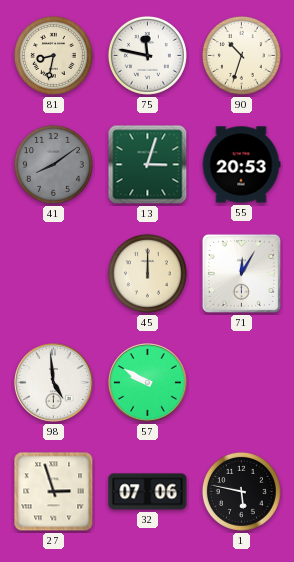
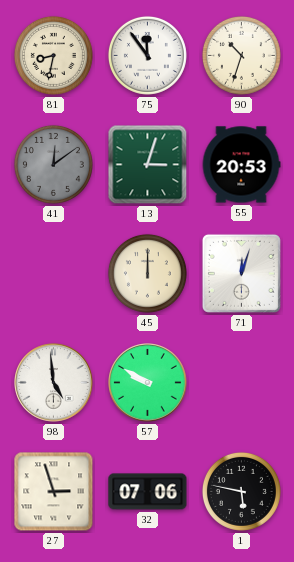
75: 11:47 -> 11:54 (147, 55)
41: 8:09 -> 12:09 (53, 164)
71: 12:05 -> 12:03 (241, 273)
